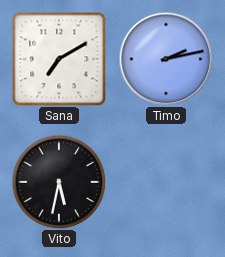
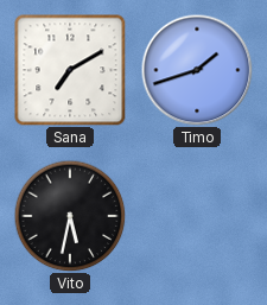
Timo: 2:13 -> 1:42 (197, 70)
